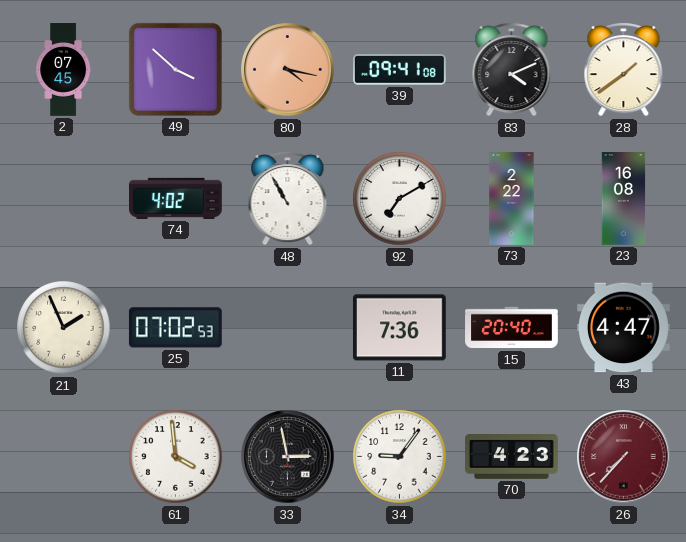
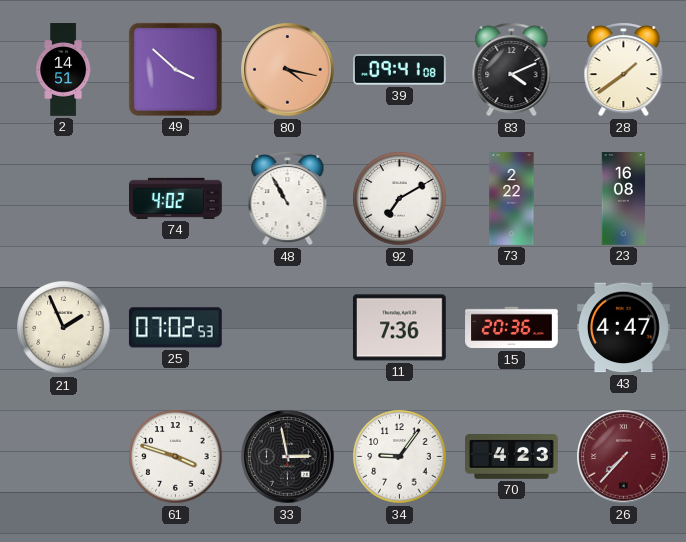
2: 07:45 -> 14:51 (64, 70)
15: 20:40 -> 20:36 (512, 328)
61: 3:59 -> 3:48 (176, 457)
